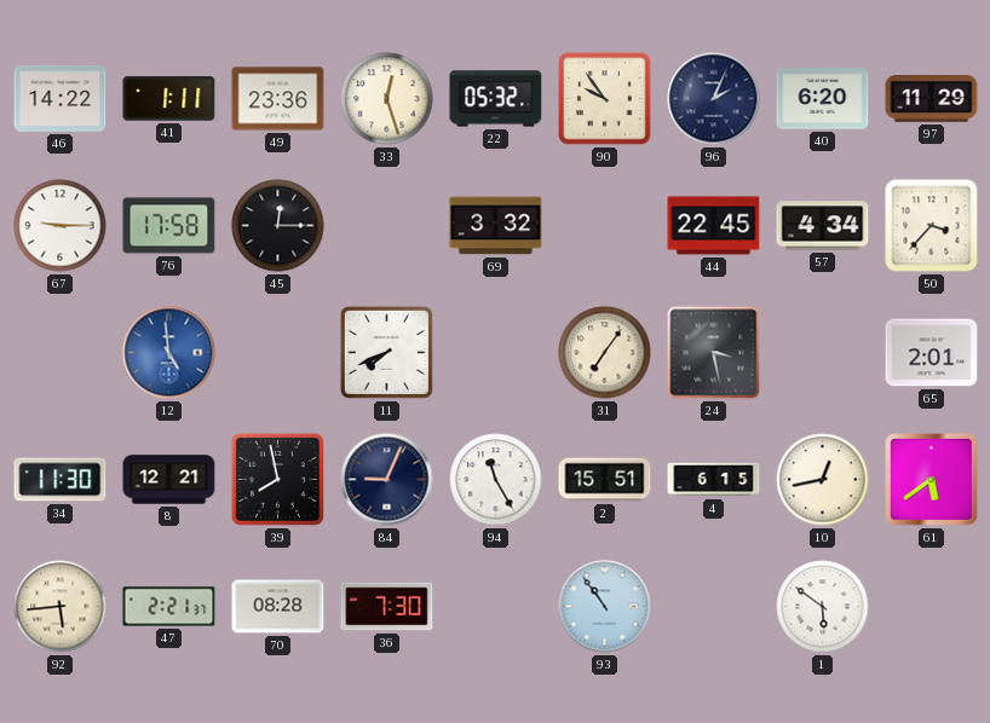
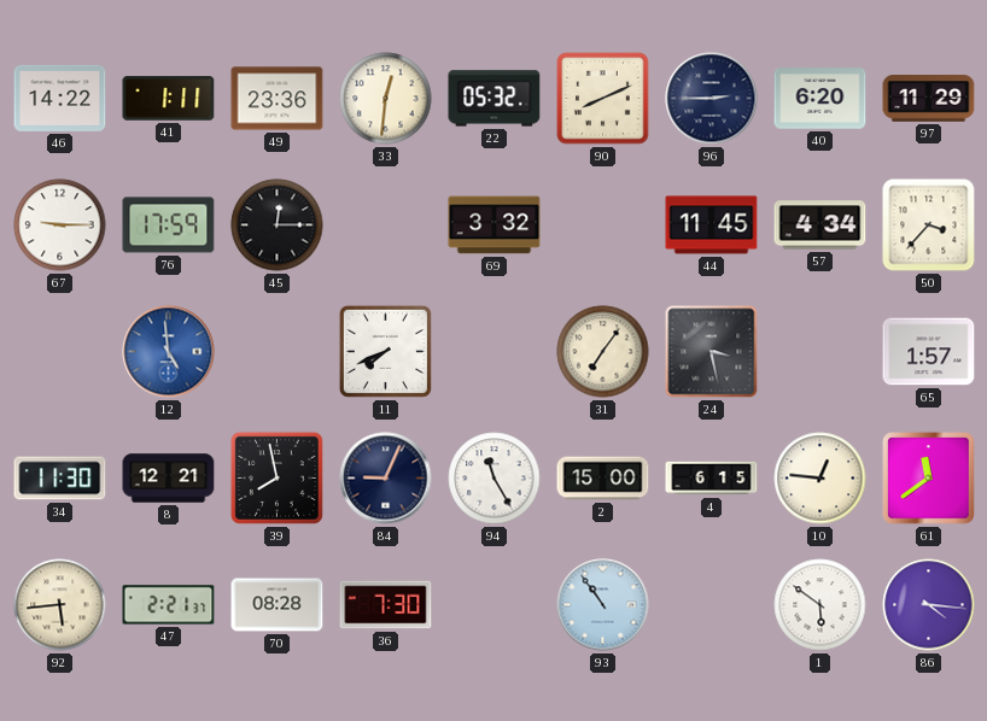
33: 12:27 -> 12:31 (386, 99)
90: 9:54 -> 8:11 (603, 99)
96: 2:04 -> 2:45 (712, 99)
76: 17:58 -> 17:59 (169, 225)
44: 22:45 -> 11:45 (712, 225)
65: 2:01 -> 1:57 (929, 352)
2: 15:51 -> 15:00 (603, 479)
10: 12:43 -> 12:46 (820, 479)
61: 5:39 -> 11:39 (929, 479)
86: none -> 4:16 (929, 605)
